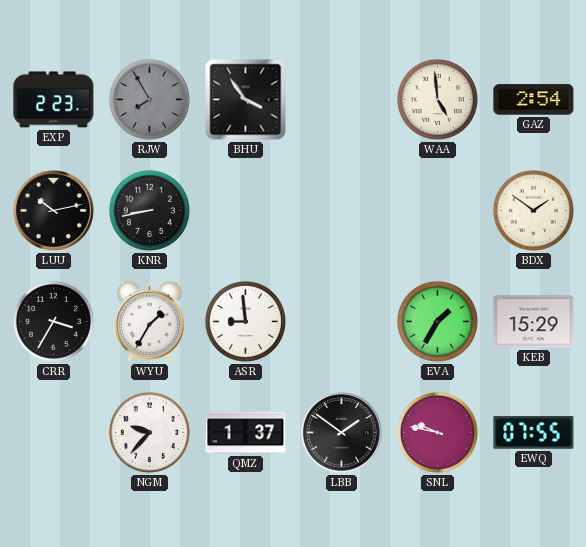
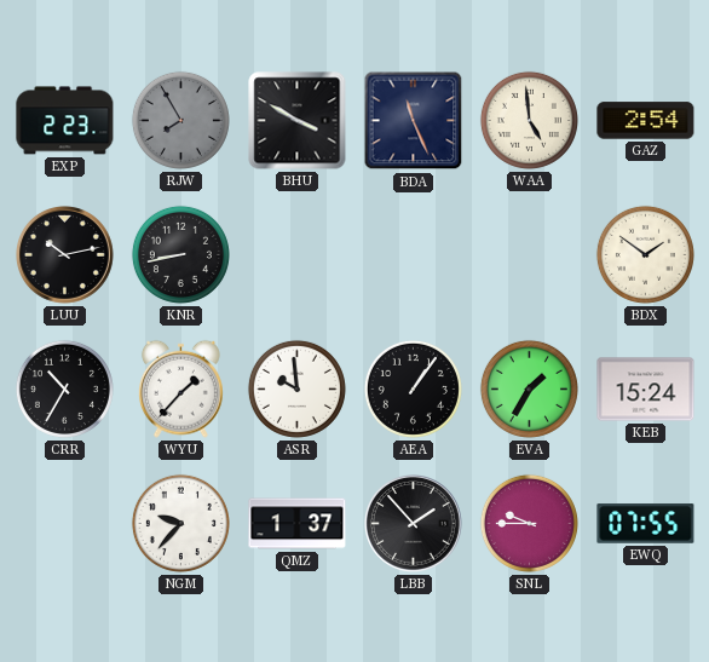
BHU: 3:54 -> 3:50 (298, 121)
BDA: none -> 11:26 (414, 121)
CRR: 3:35 -> 10:35 (64, 388)
WYU: 1:35 -> 1:37 (180, 388)
ASR: 8:59 -> 9:59 (296, 388)
AEA: none -> 1:06 (413, 388)
KEB: 15:29 -> 15:24 (646, 390)
LBB: 1:51 -> 1:53 (414, 524)
SNL: 9:47 -> 9:45 (529, 523)
